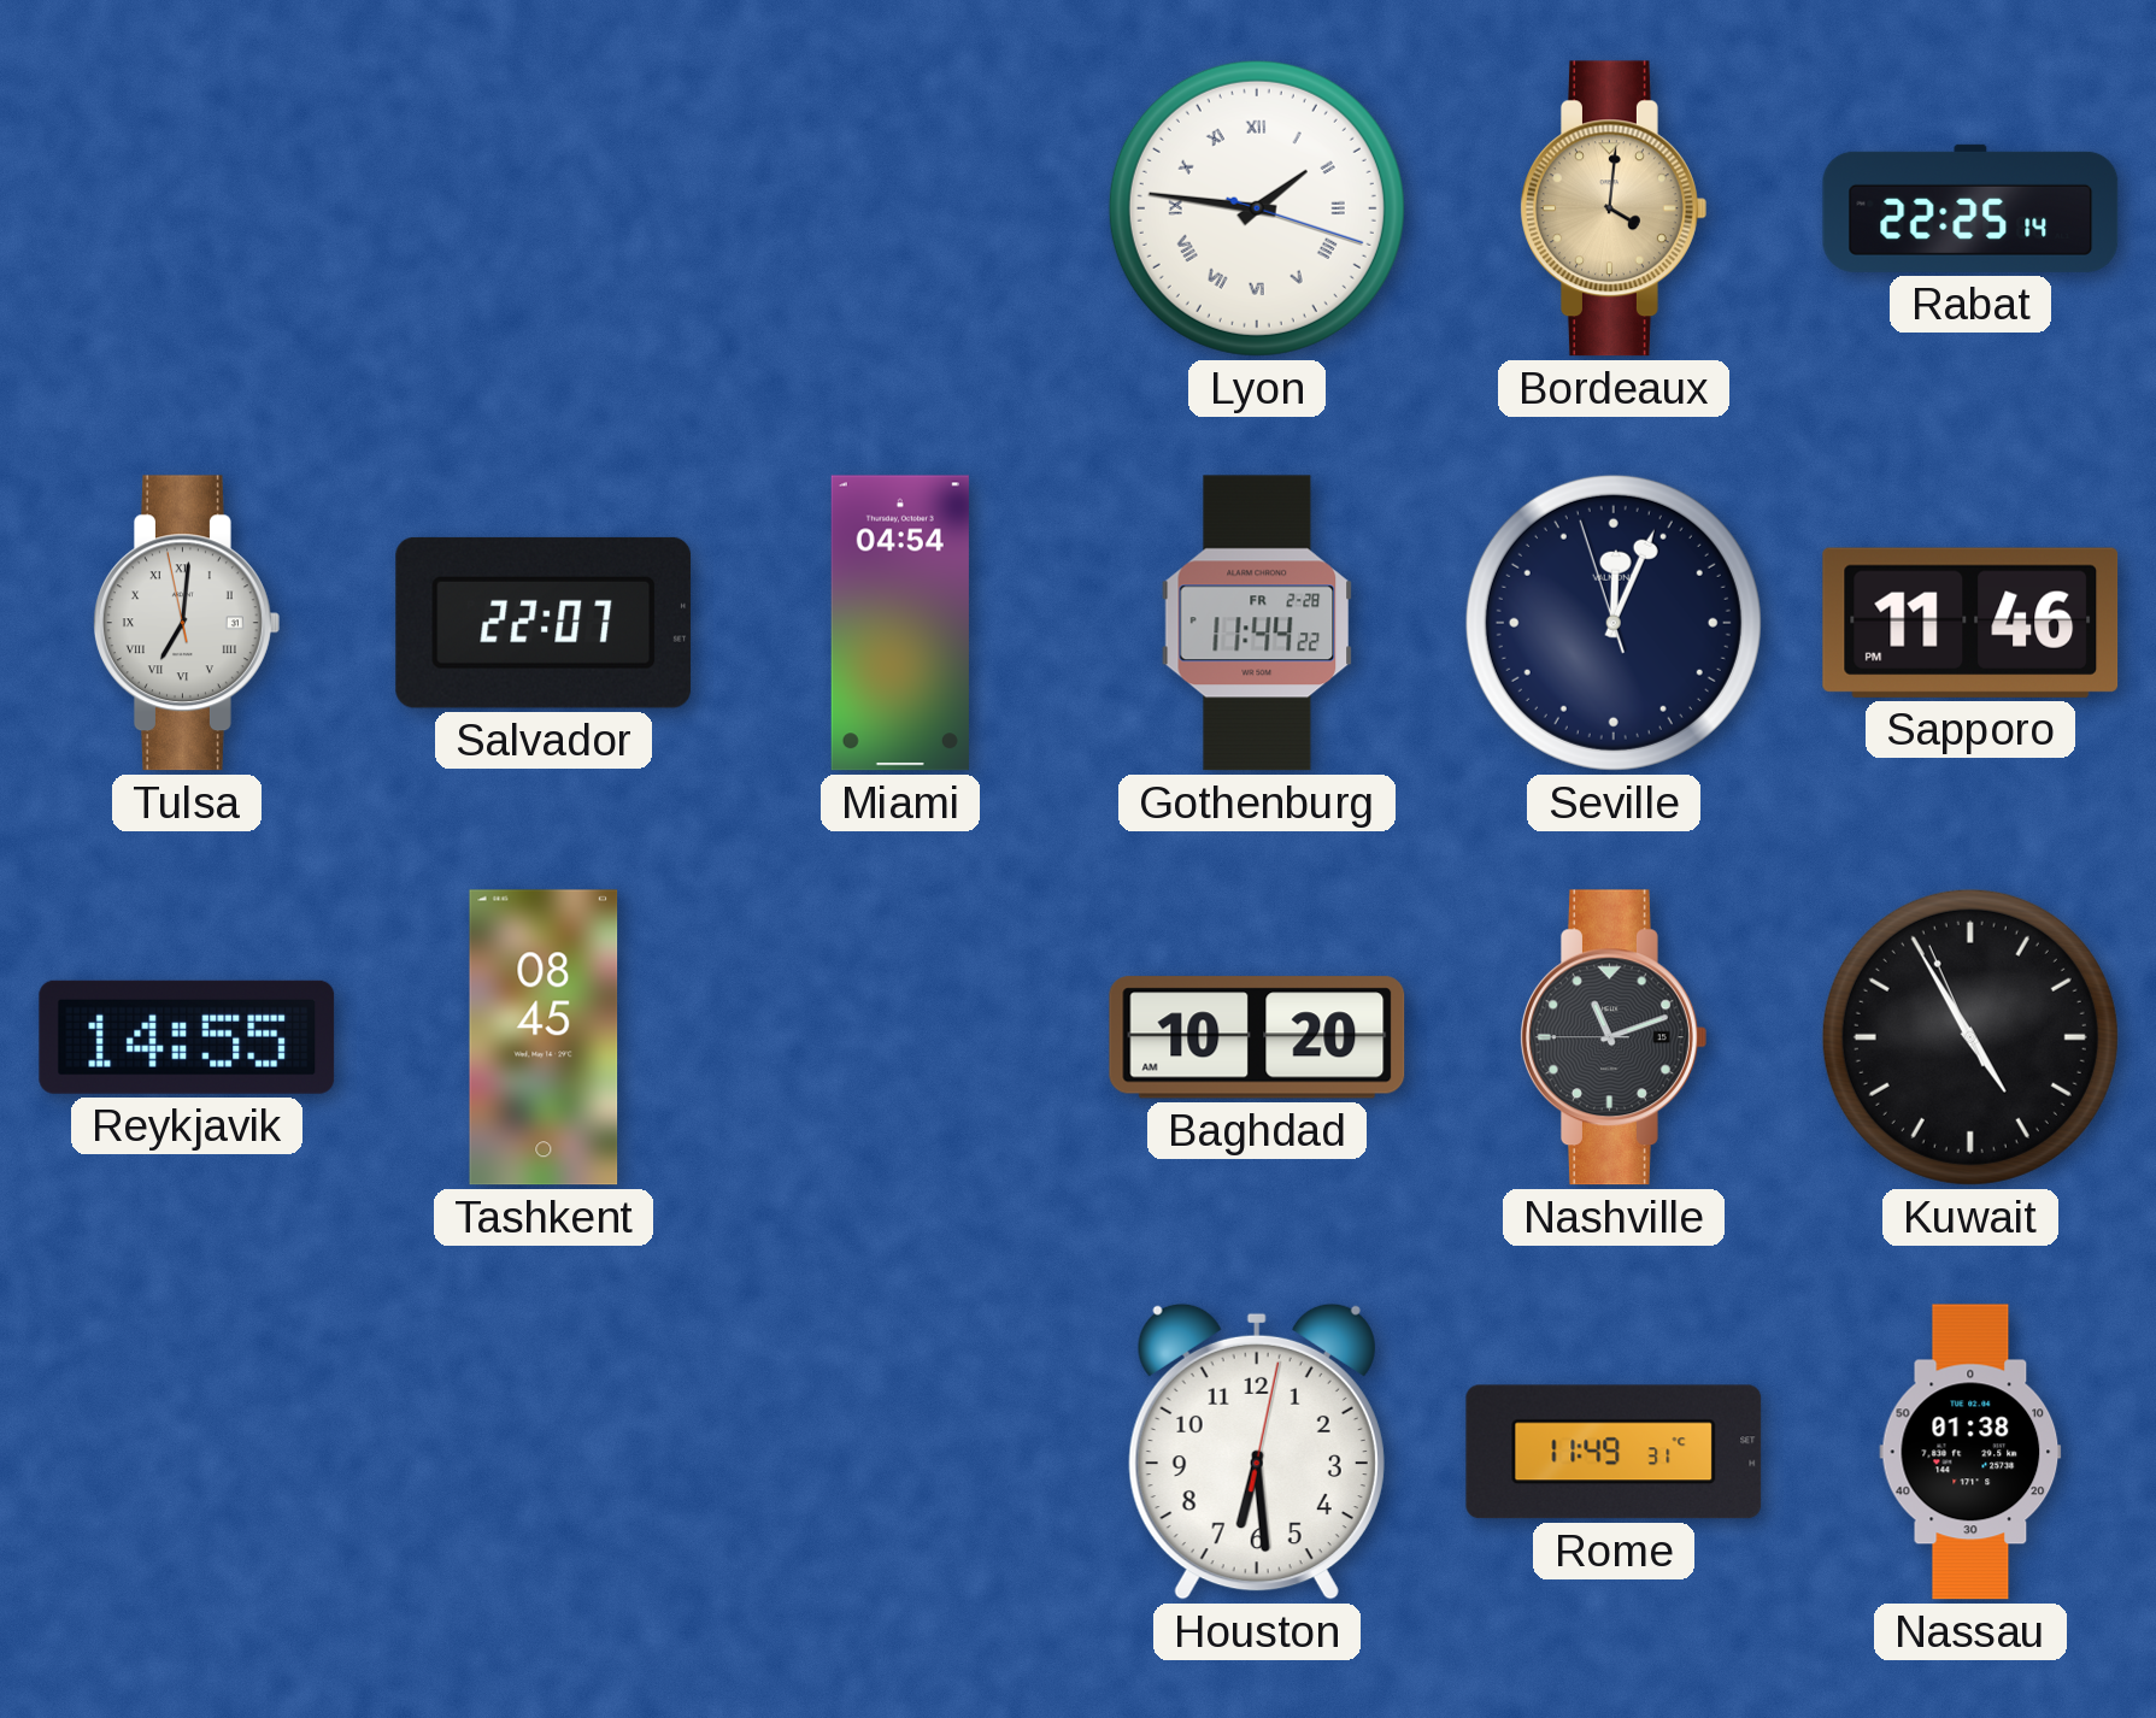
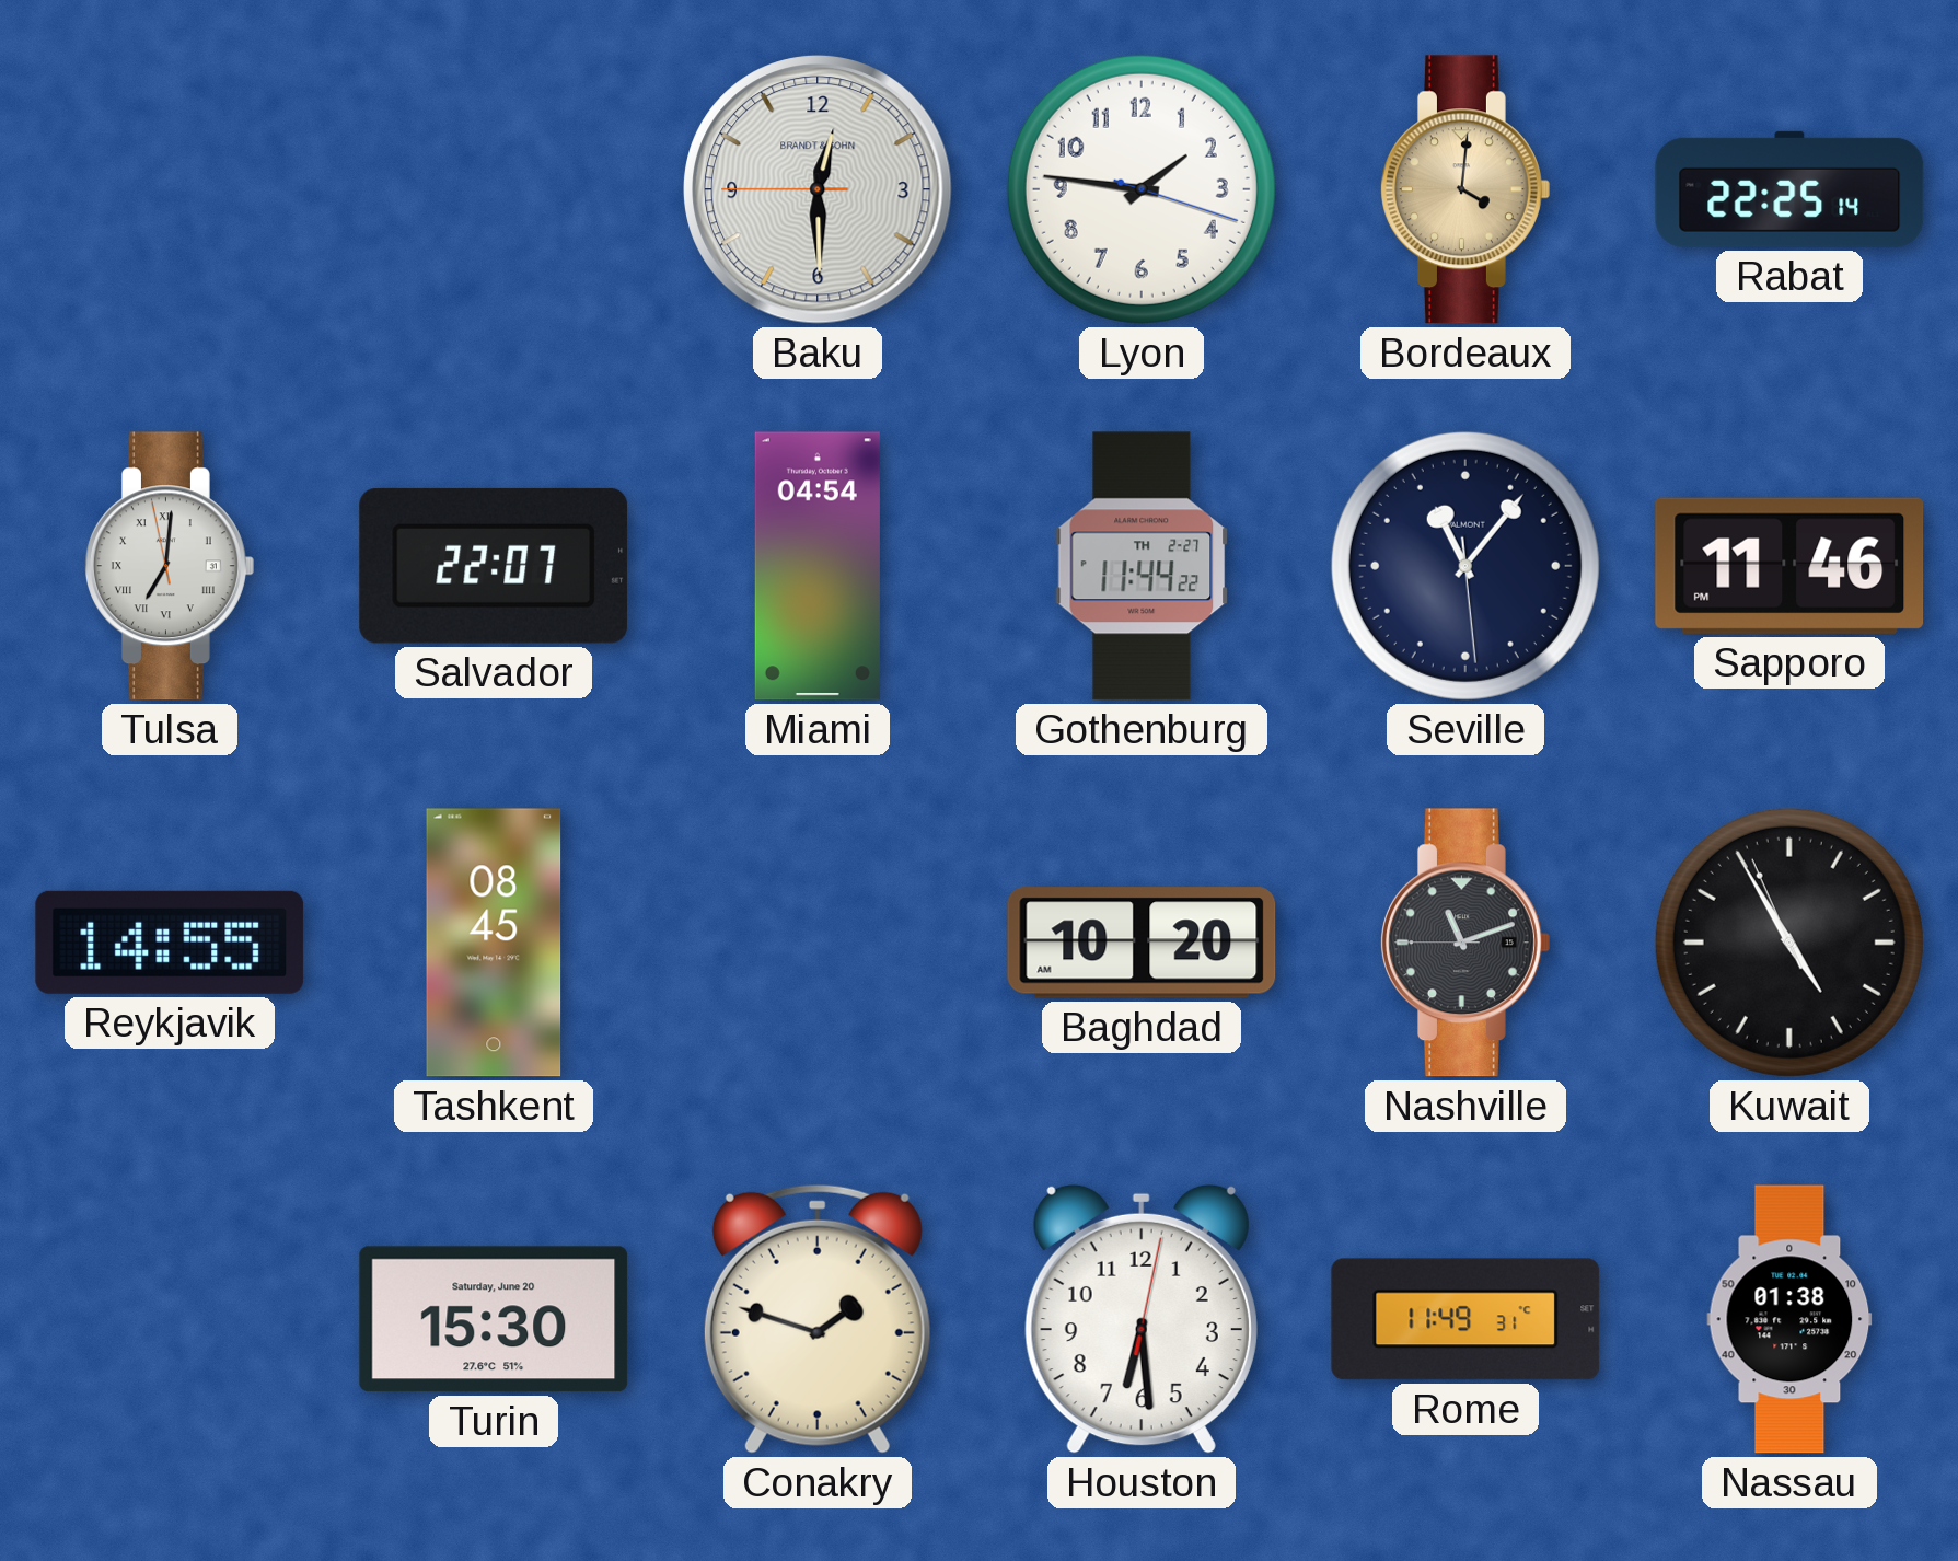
Baku: none -> 12:29 (819, 190)
Lyon numerals: Roman -> Arabic (1142, 189)
Gothenburg date: FR 2-28 -> TH 2-27 (1142, 566)
Seville: 12:03 -> 11:06 (1465, 566)
Turin: none -> 15:30 (494, 1319)
Conakry: none -> 1:48 (818, 1319)
